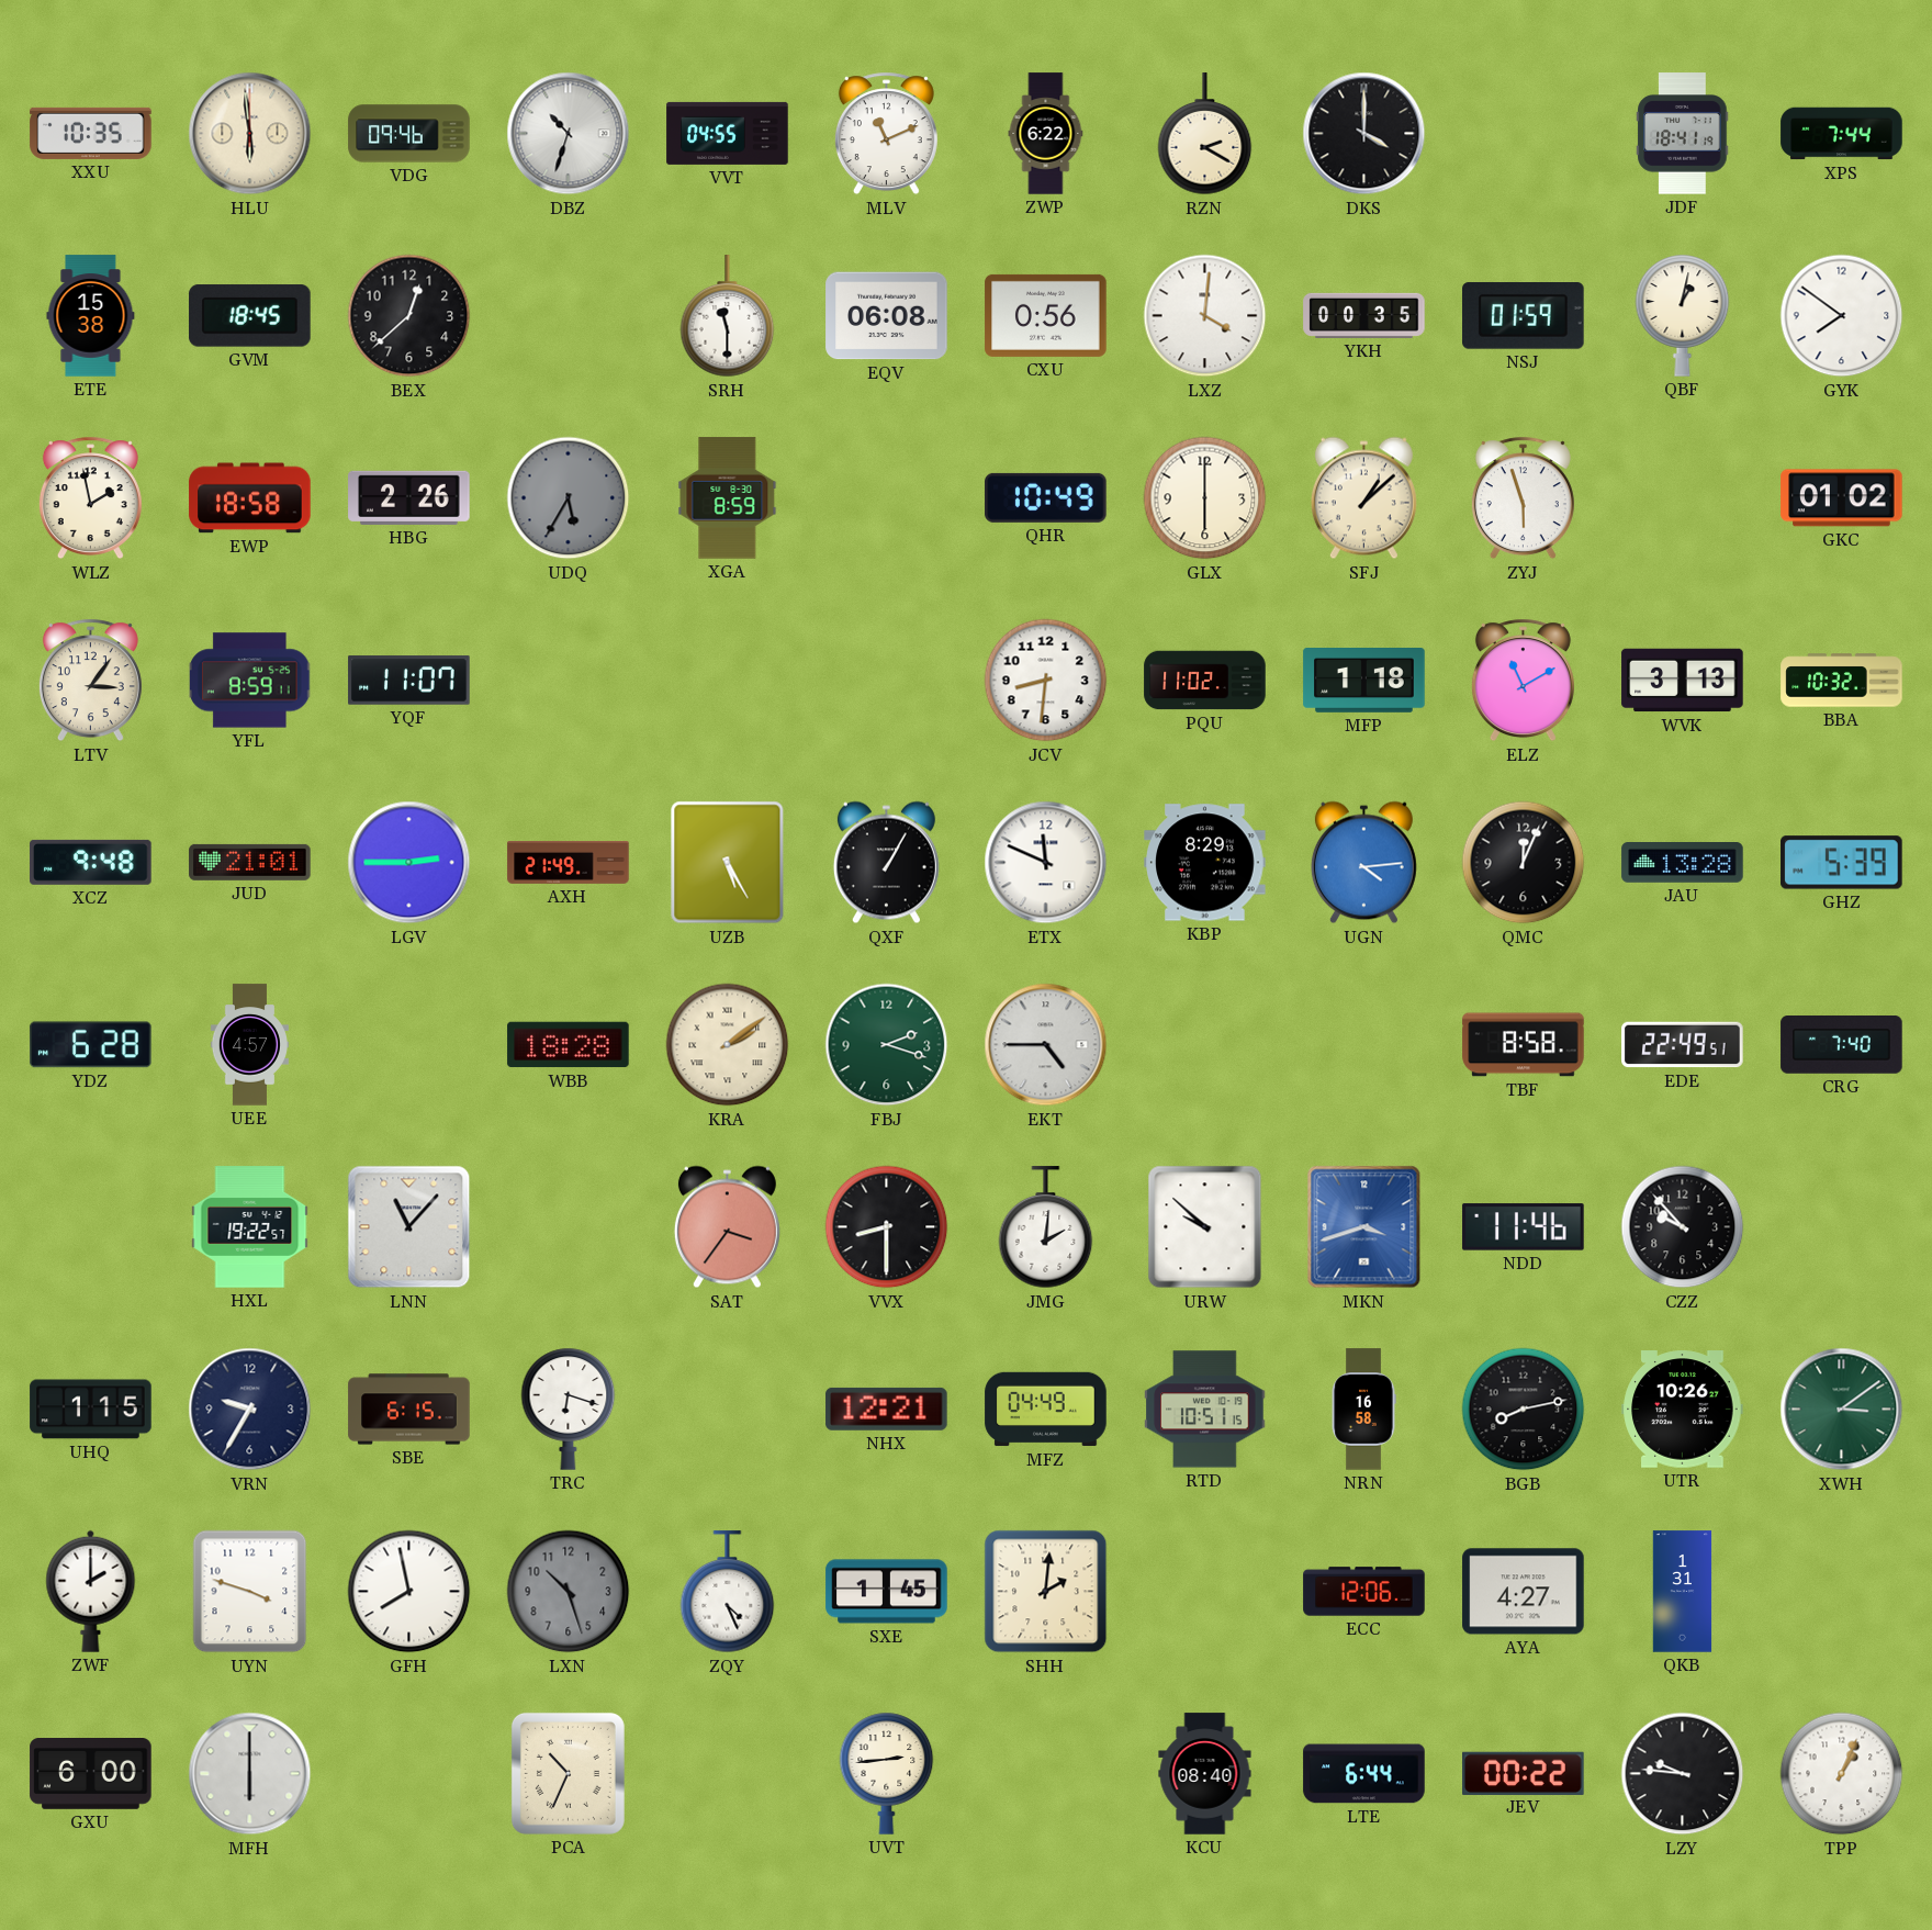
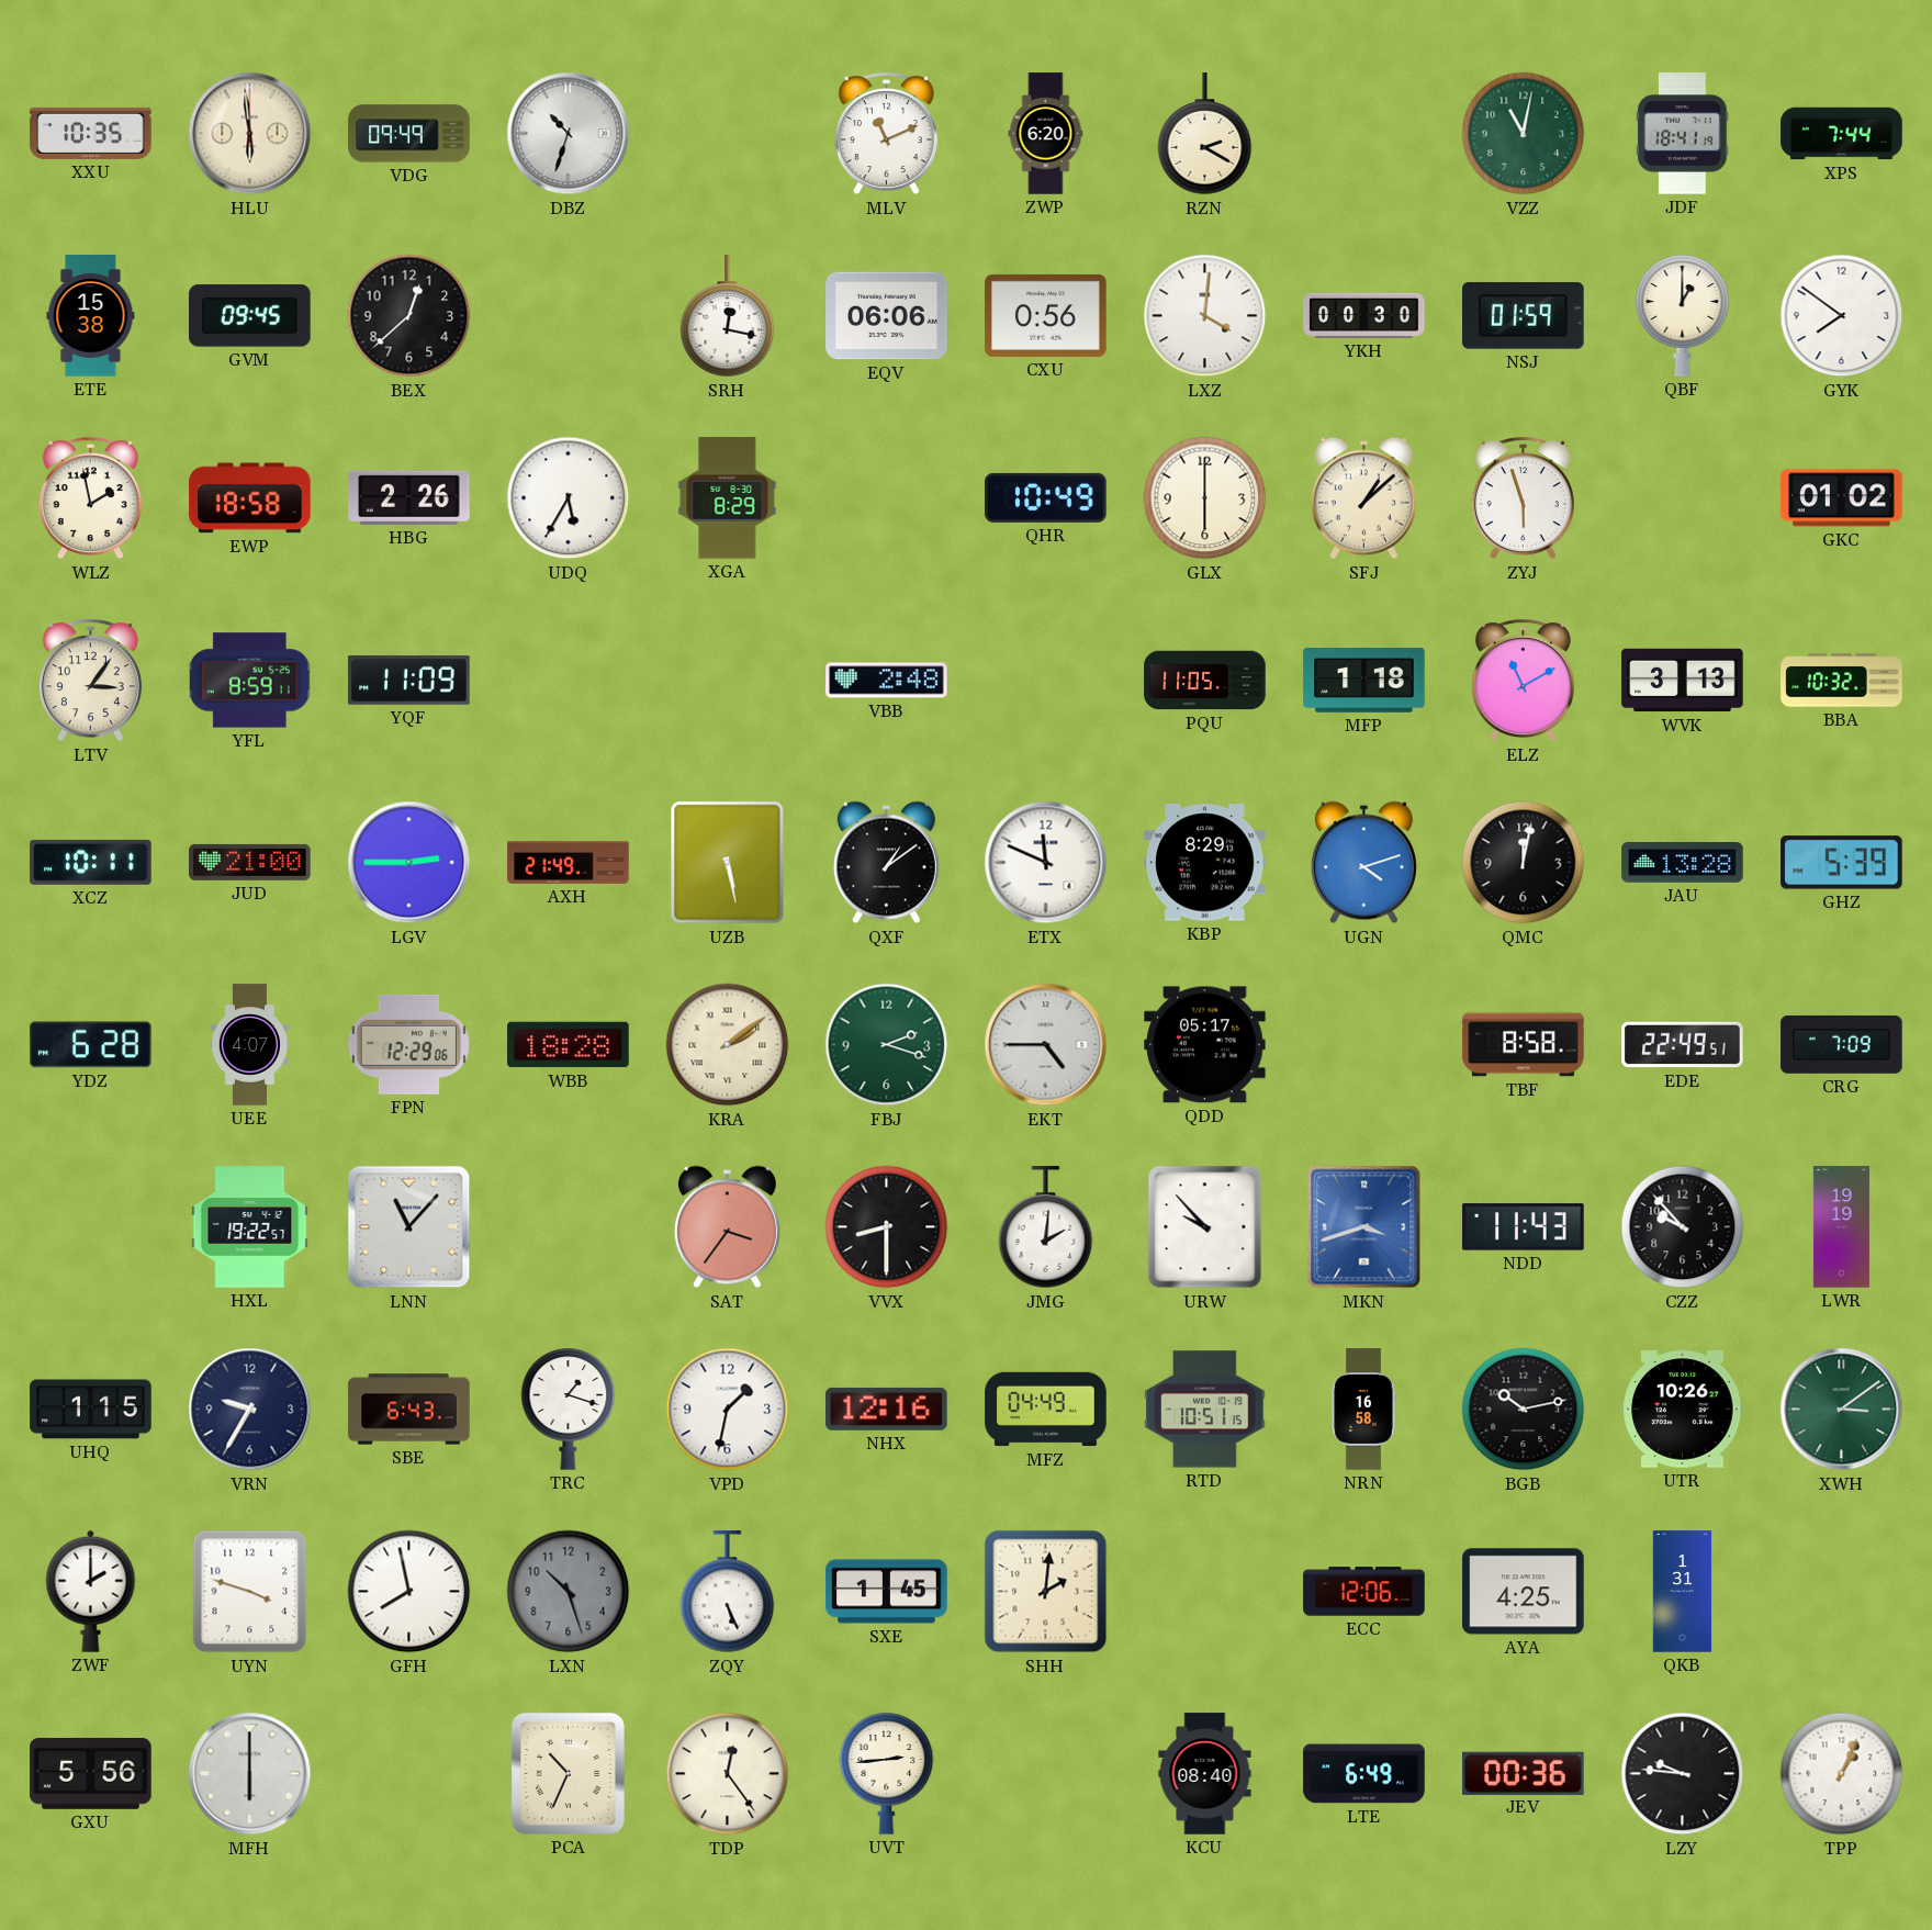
VDG: 09:46 -> 09:49 (409, 134)
VVT: 04:55 -> none (728, 133)
ZWP: 6:22 -> 6:20 (1046, 134)
DKS: 4:00 -> none (1364, 134)
VZZ: none -> 11:02 (1524, 134)
GVM: 18:45 -> 09:45 (250, 316)
SRH: 11:30 -> 12:17 (728, 316)
EQV: 06:08 -> 06:06 (887, 316)
YKH: 00:35 -> 00:30 (1364, 315)
QBF: 1:02 -> 1:00 (1683, 315)
UDQ dial: grey -> white (569, 498)
XGA: 8:59 -> 8:29 (728, 498)
YQF: 11:07 -> 11:09 (409, 681)
VBB: none -> 2:48 (887, 681)
JCV: 8:31 -> none (1046, 681)
PQU: 11:02 -> 11:05 (1205, 681)
XCZ: 9:48 -> 10:11 (91, 862)
JUD: 21:01 -> 21:00 (250, 862)
UZB: 5:25 -> 5:28 (728, 863)
QXF: 1:05 -> 1:09 (886, 863)
UGN: 4:14 -> 4:12 (1363, 863)
QMC: 12:04 -> 12:02 (1524, 863)
UEE: 4:57 -> 4:07 (249, 1045)
FPN: none -> 12:29 (408, 1044)
QDD: none -> 05:17 (1205, 1045)
CRG: 7:40 -> 7:09 (1842, 1045)
URW: 9:52 -> 9:53 (1205, 1227)
NDD: 11:46 -> 11:43 (1524, 1227)
LWR: none -> 19:19 (1841, 1227)
SBE: 6:15 -> 6:43 (409, 1410)
TRC: 6:18 -> 1:18 (569, 1409)
VPD: none -> 1:32 (728, 1410)
NHX: 12:21 -> 12:16 (887, 1409)
BGB: 8:13 -> 10:13 (1524, 1410)
ZQY: 4:26 -> 5:26 (728, 1592)
AYA: 4:27 -> 4:25 (1524, 1592)
GXU: 6:00 -> 5:56 (91, 1774)
TDP: none -> 12:24 (728, 1774)
LTE: 6:44 -> 6:49 (1364, 1774)
JEV: 00:22 -> 00:36 (1524, 1773)
